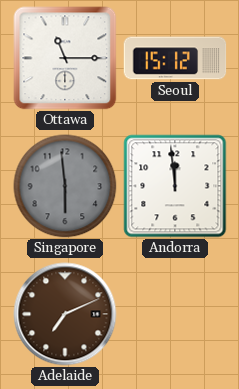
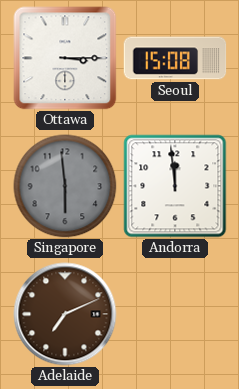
Ottawa: 11:15 -> 3:15 (65, 58)
Seoul: 15:12 -> 15:08 (175, 58)
